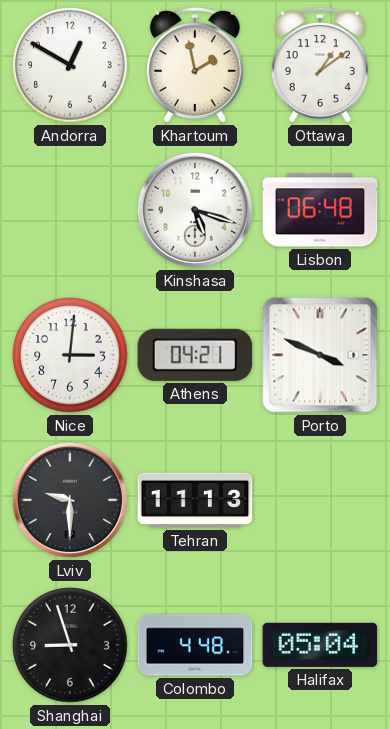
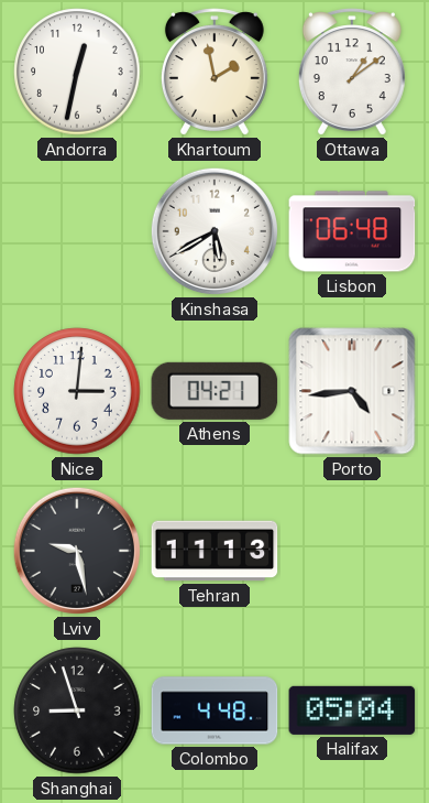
Andorra: 12:50 -> 12:32 (77, 72)
Kinshasa: 5:18 -> 5:40 (215, 231)
Porto: 3:49 -> 4:44 (352, 391)
Lviv: 9:30 -> 9:28 (77, 551)
